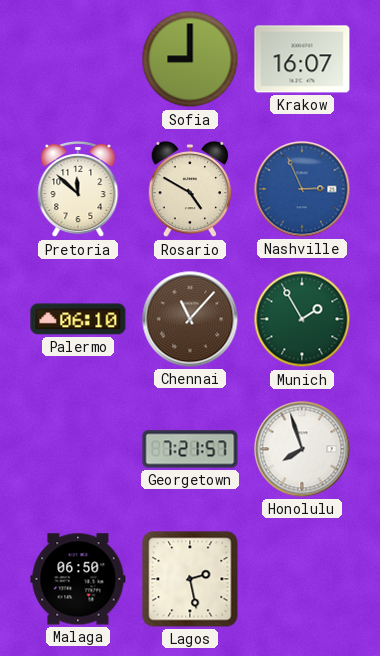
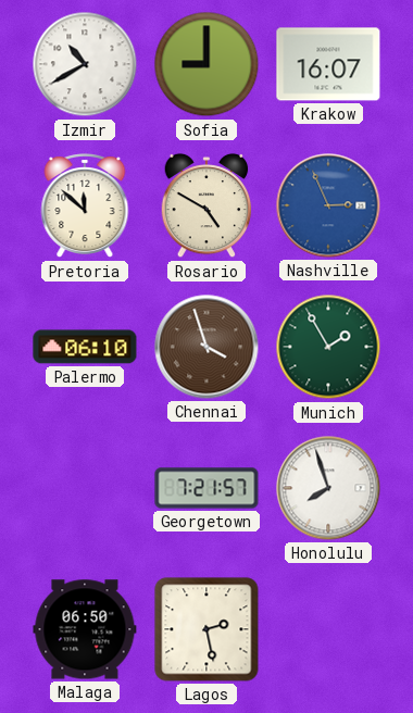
Izmir: none -> 10:40 (85, 64)
Chennai: 11:07 -> 3:57 (206, 347)
